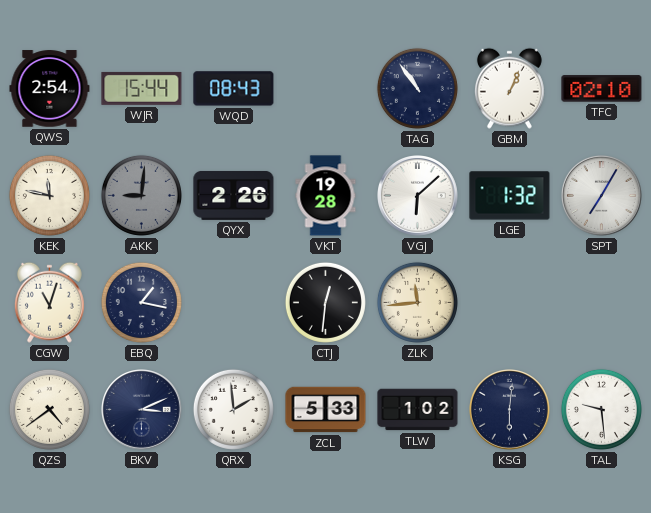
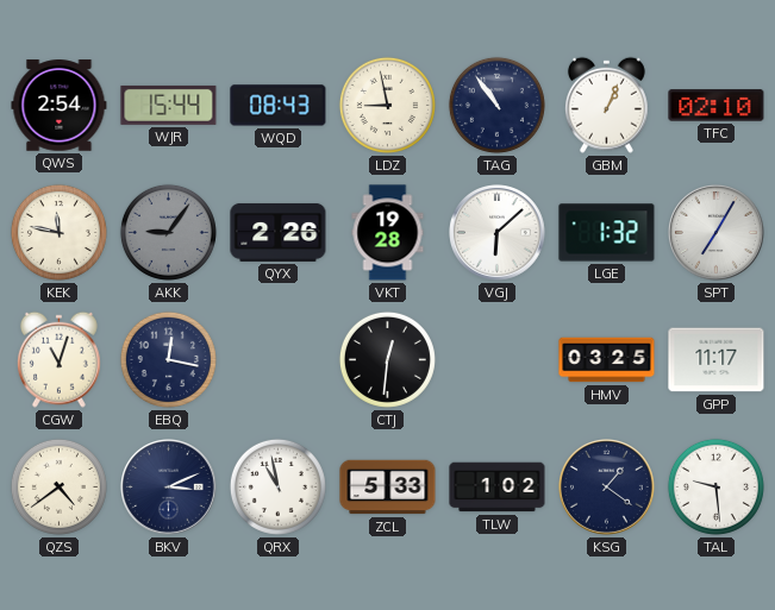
LDZ: none -> 8:58 (387, 105)
AKK: 9:01 -> 9:06 (168, 232)
EBQ: 1:17 -> 12:17 (168, 359)
ZLK: 11:44 -> none (417, 302)
HMV: none -> 03:25 (607, 360)
GPP: none -> 11:17 (717, 360)
QRX: 1:59 -> 10:58 (277, 486)
KSG: 6:01 -> 1:21 (607, 488)
